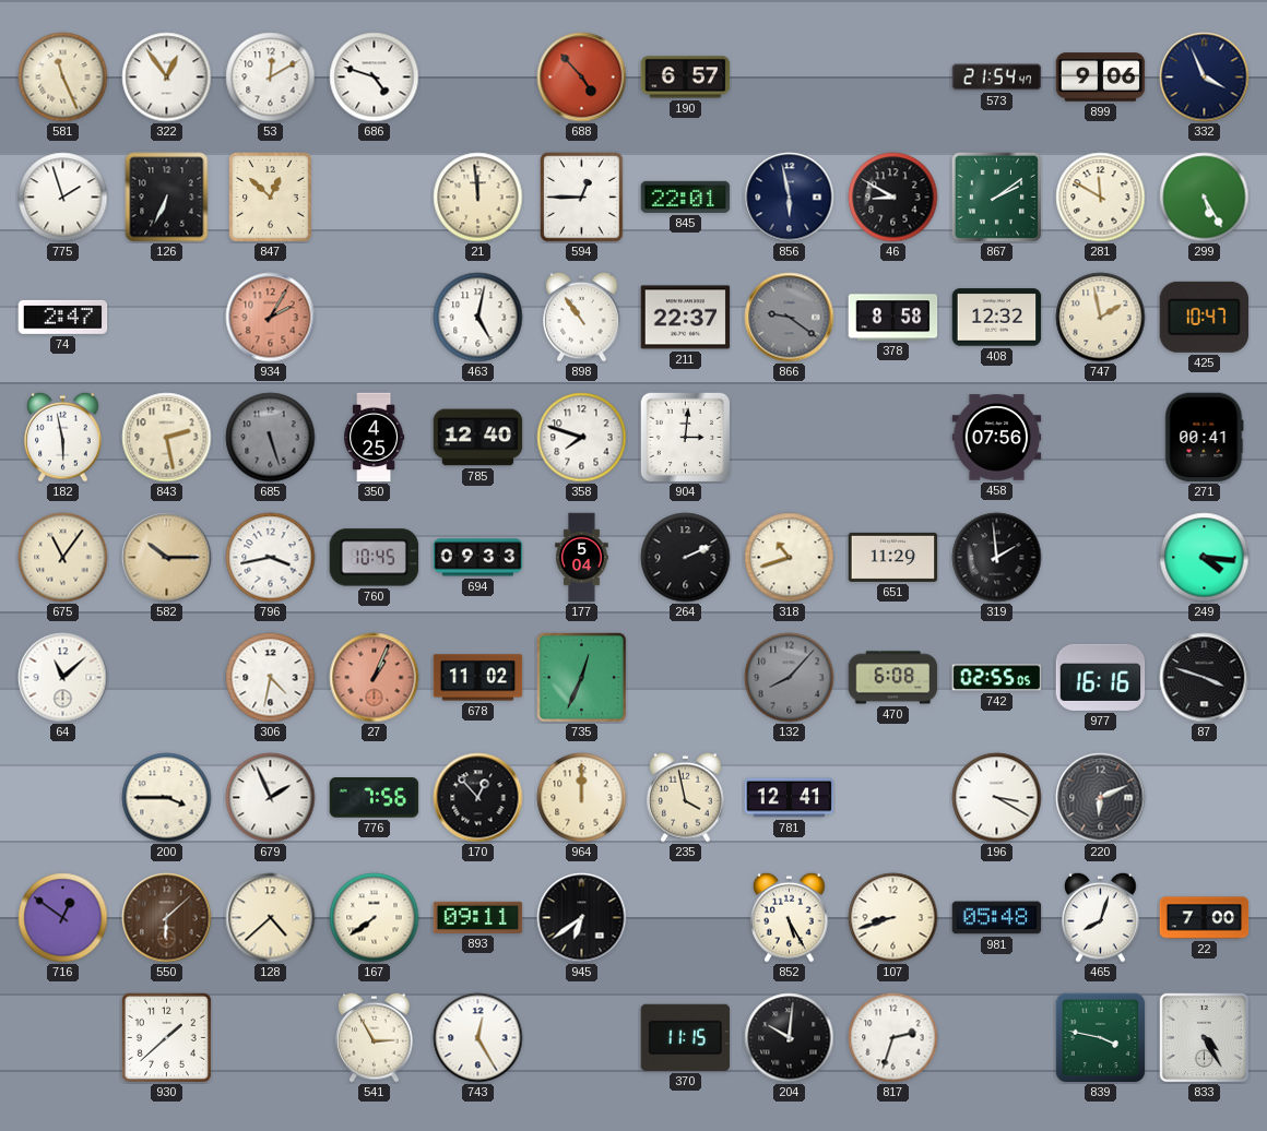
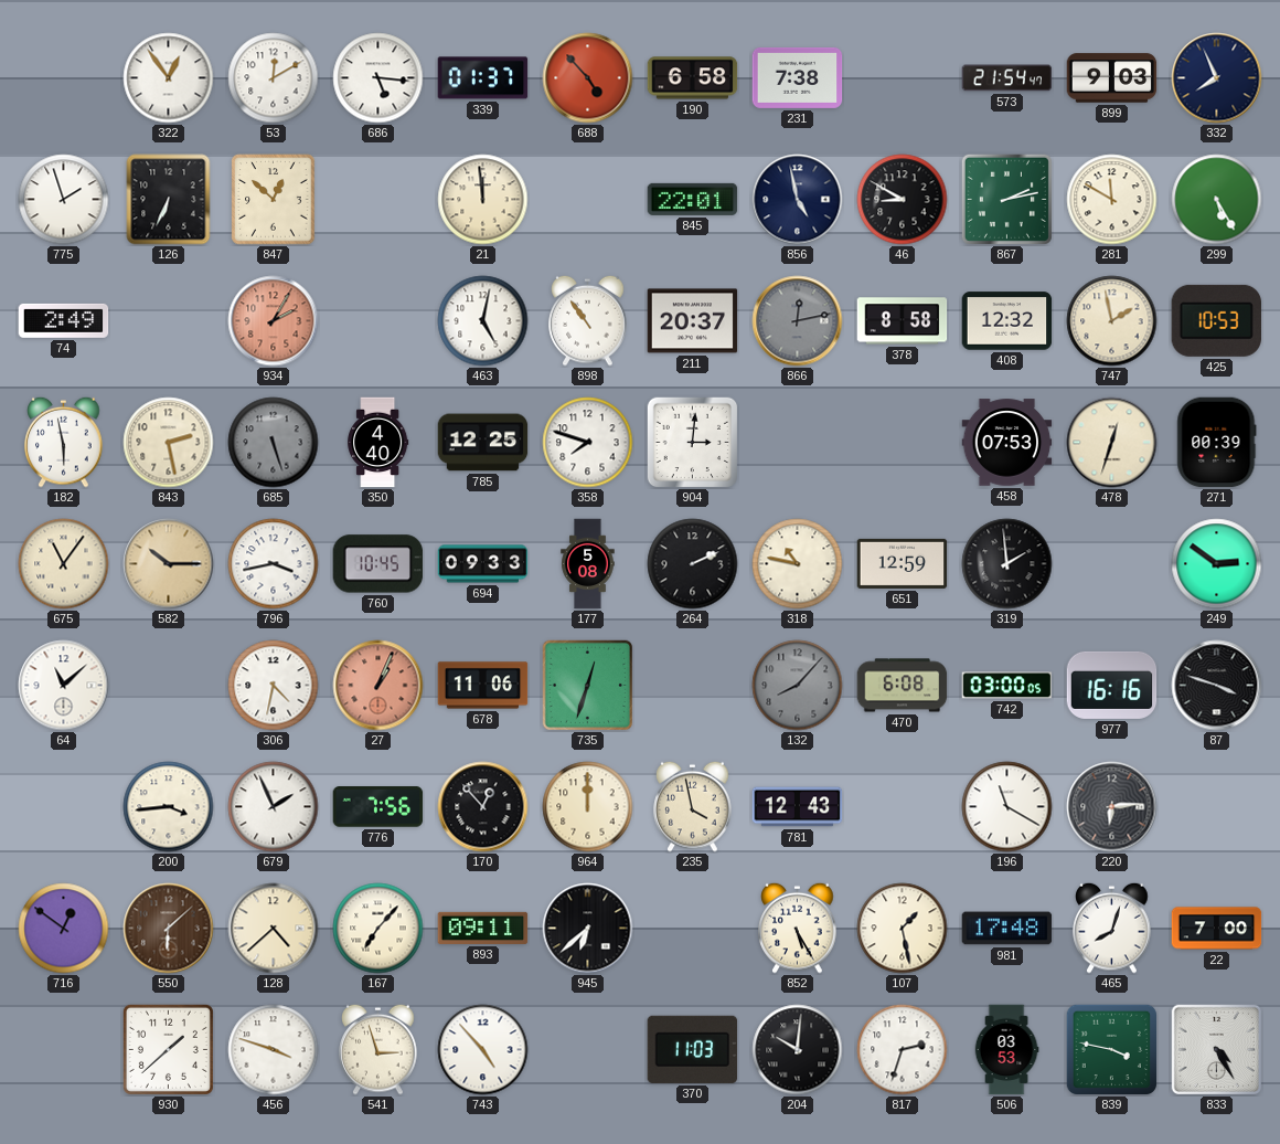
581: 11:26 -> none (63, 78)
686: 4:48 -> 5:16 (378, 78)
339: none -> 01:37 (483, 78)
190: 6:57 -> 6:58 (693, 78)
231: none -> 7:38 (798, 77)
899: 9:06 -> 9:03 (1112, 78)
332: 3:56 -> 7:56 (1217, 78)
594: 12:45 -> none (582, 198)
856: 5:58 -> 4:58 (798, 200)
867: 2:09 -> 2:13 (1006, 199)
74: 2:47 -> 2:49 (64, 320)
211: 22:37 -> 20:37 (693, 321)
866: 9:21 -> 12:13 (798, 321)
425: 10:47 -> 10:53 (1216, 320)
350: 4:25 -> 4:40 (378, 443)
785: 12:40 -> 12:25 (483, 443)
458: 07:56 -> 07:53 (1007, 443)
478: none -> 12:33 (1112, 443)
271: 00:41 -> 00:39 (1217, 443)
177: 5:04 -> 5:08 (588, 564)
318: 10:42 -> 10:47 (798, 564)
651: 11:29 -> 12:59 (903, 563)
249: 4:16 -> 2:51 (1217, 564)
678: 11:02 -> 11:06 (483, 686)
735: 12:34 -> 12:33 (587, 685)
742: 02:55 -> 03:00 (1007, 686)
200: 3:45 -> 3:44 (169, 807)
781: 12:41 -> 12:43 (798, 807)
196: 3:20 -> 11:20 (1007, 807)
220: 6:11 -> 6:14 (1112, 807)
167: 7:39 -> 7:07 (378, 929)
945: 6:39 -> 6:38 (588, 929)
107: 8:42 -> 1:28 (903, 929)
981: 05:48 -> 17:48 (1007, 929)
456: none -> 3:48 (274, 1050)
541: 2:55 -> 2:57 (378, 1049)
743: 12:25 -> 4:53 (483, 1050)
370: 11:15 -> 11:03 (693, 1049)
506: none -> 03:53 (1006, 1050)
